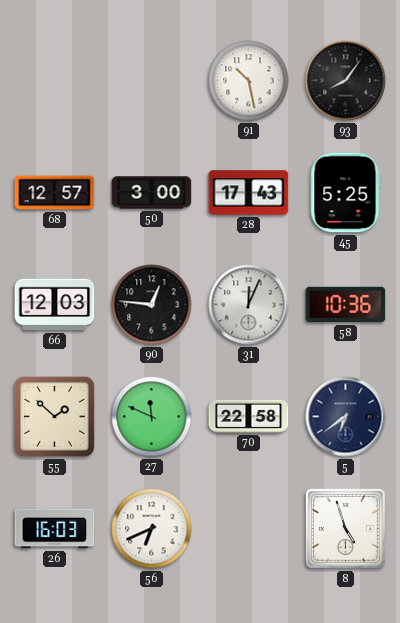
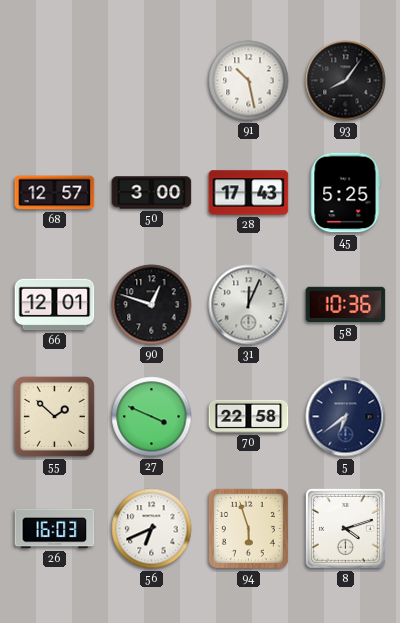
66: 12:03 -> 12:01 (55, 305)
90: 12:46 -> 12:48 (152, 305)
27: 11:49 -> 3:49 (152, 417)
94: none -> 5:57 (248, 528)
8: 4:57 -> 4:12 (345, 528)
